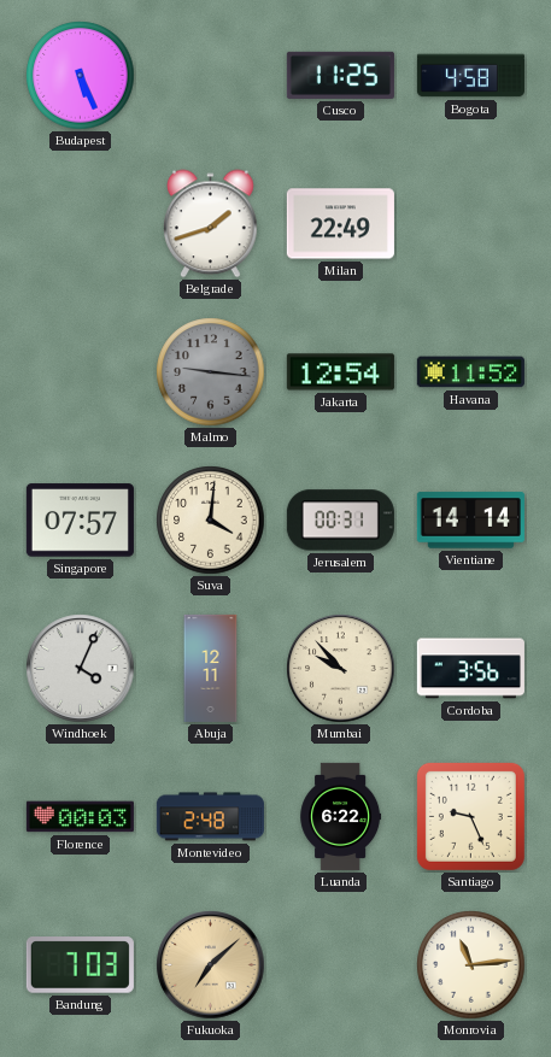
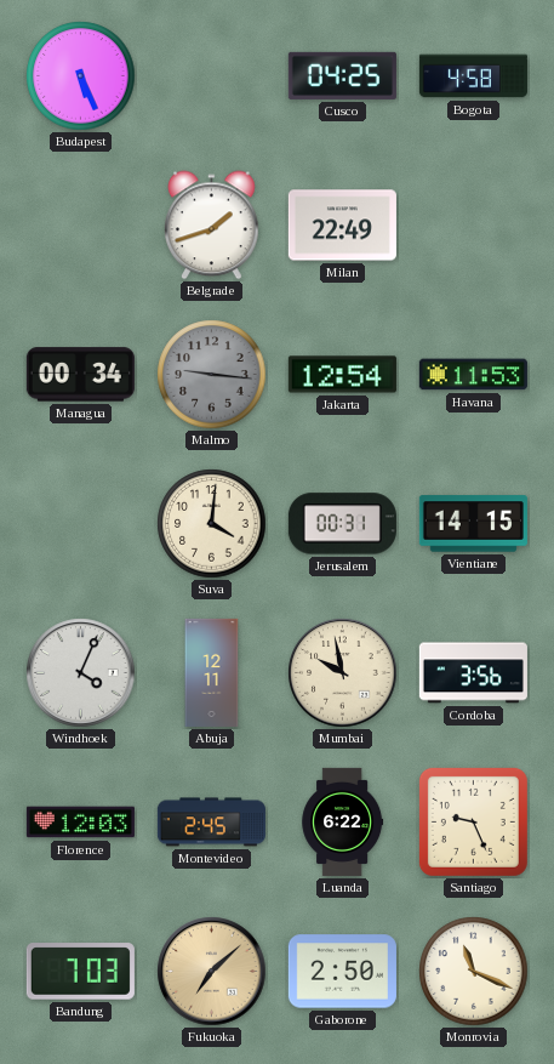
Cusco: 11:25 -> 04:25 (342, 75)
Managua: none -> 00:34 (80, 375)
Havana: 11:52 -> 11:53 (473, 375)
Singapore: 07:57 -> none (80, 521)
Vientiane: 14:14 -> 14:15 (473, 524)
Mumbai: 9:53 -> 9:58 (343, 673)
Florence: 00:03 -> 12:03 (80, 823)
Montevideo: 2:48 -> 2:45 (211, 823)
Gaborone: none -> 2:50 (342, 972)
Monrovia: 11:14 -> 11:19 (474, 972)
